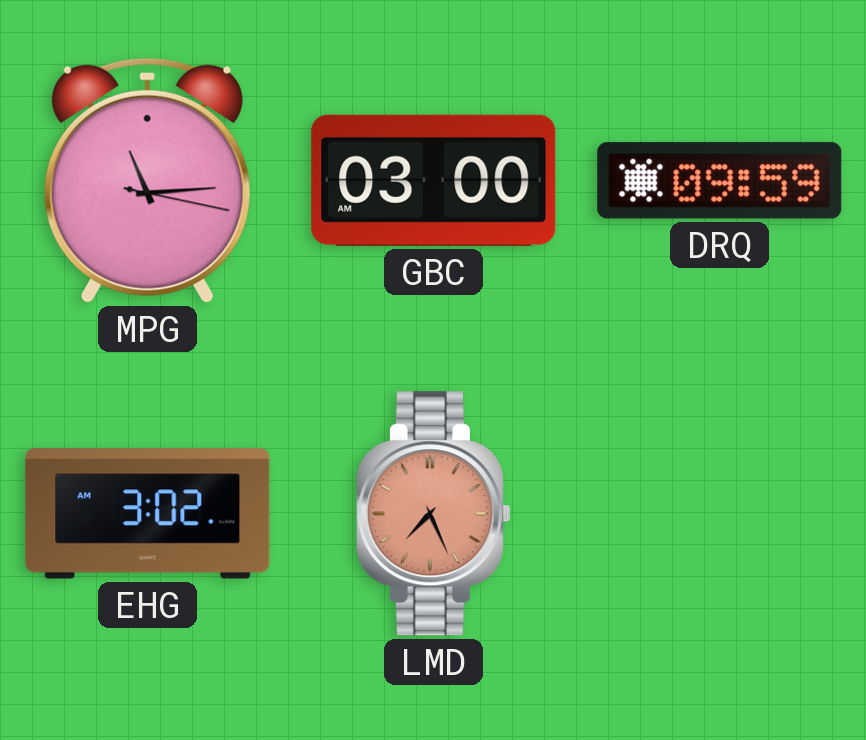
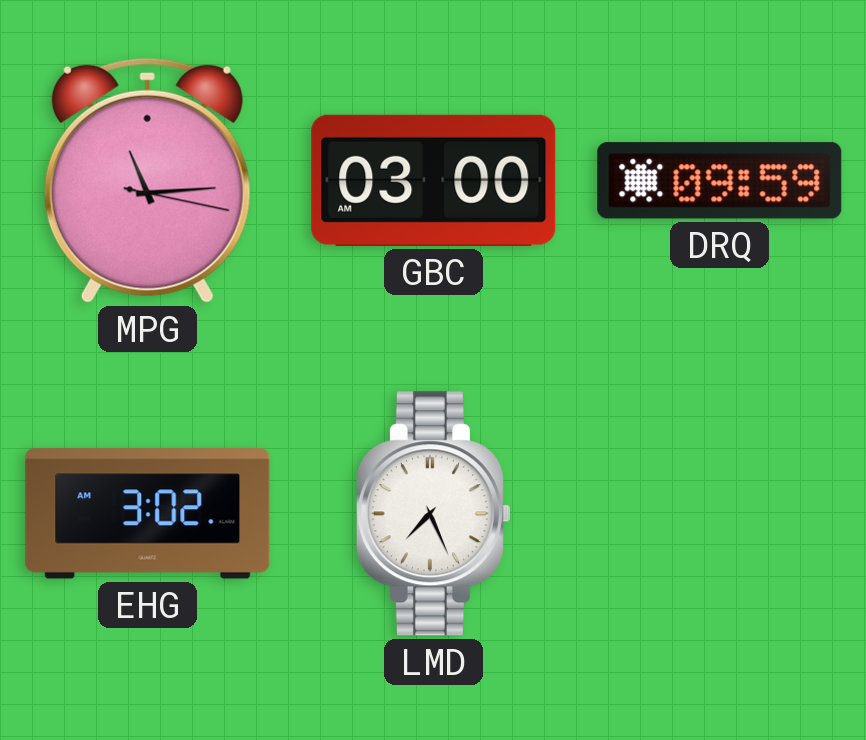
LMD dial: salmon -> white (433, 514)
